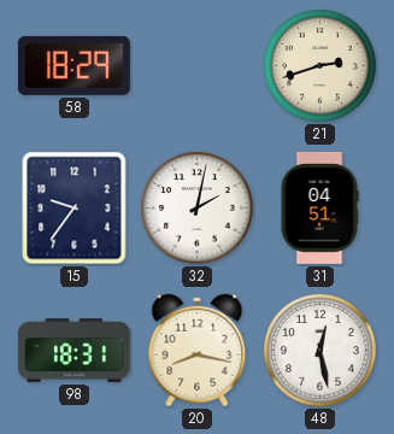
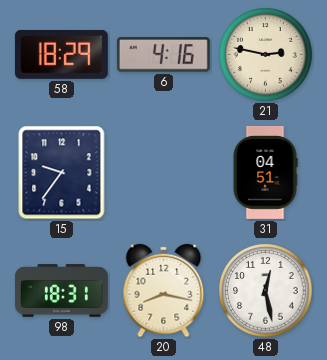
6: none -> 4:16 (163, 55)
21: 2:42 -> 2:47 (266, 55)
32: 2:02 -> none (198, 209)
